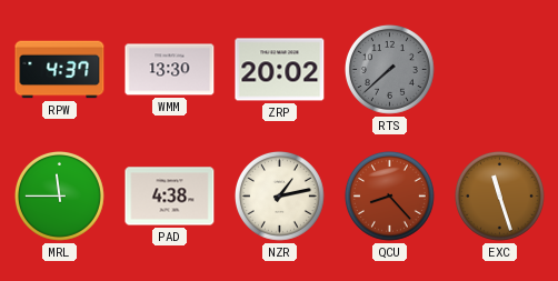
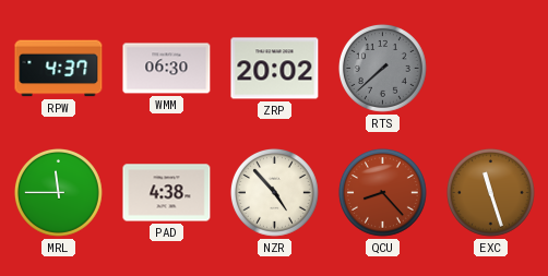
WMM: 13:30 -> 06:30 (167, 69)
NZR: 1:13 -> 4:53 (274, 192)
